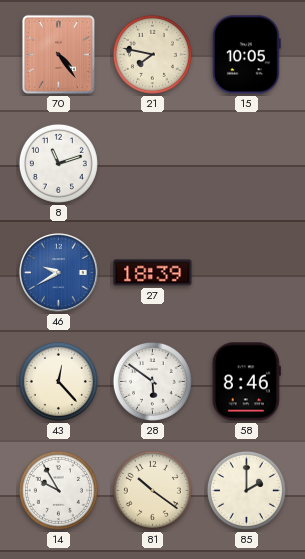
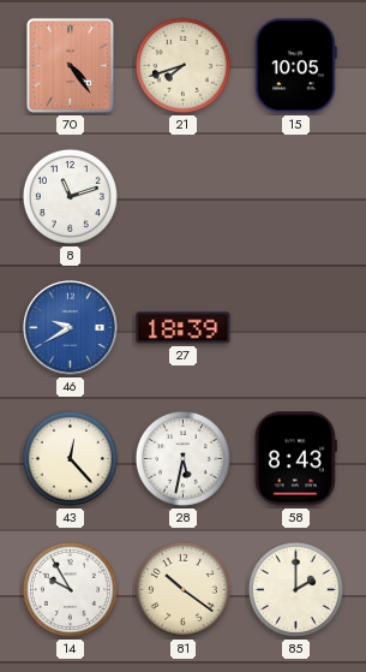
21: 7:47 -> 7:42 (182, 65)
28: 5:51 -> 5:32 (182, 458)
58: 8:46 -> 8:43 (295, 459)
